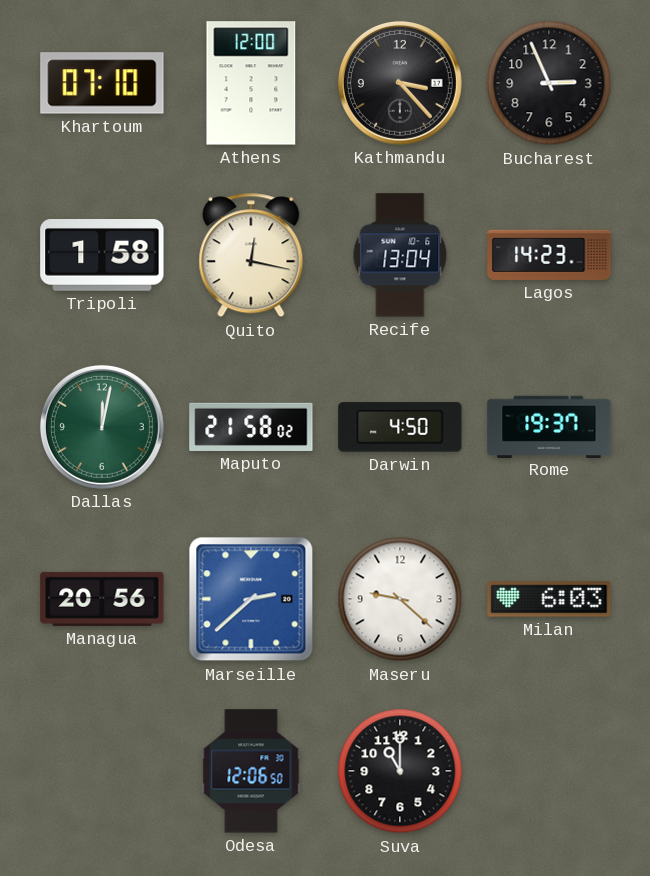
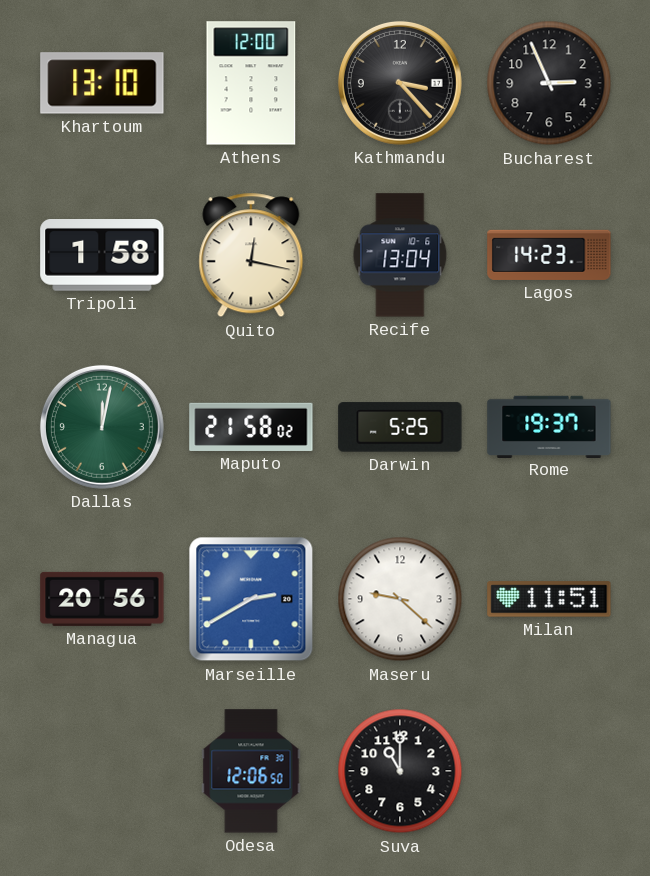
Khartoum: 07:10 -> 13:10 (102, 83)
Darwin: 4:50 -> 5:25 (400, 427)
Marseille: 2:38 -> 2:40 (251, 599)
Milan: 6:03 -> 11:51 (549, 599)
